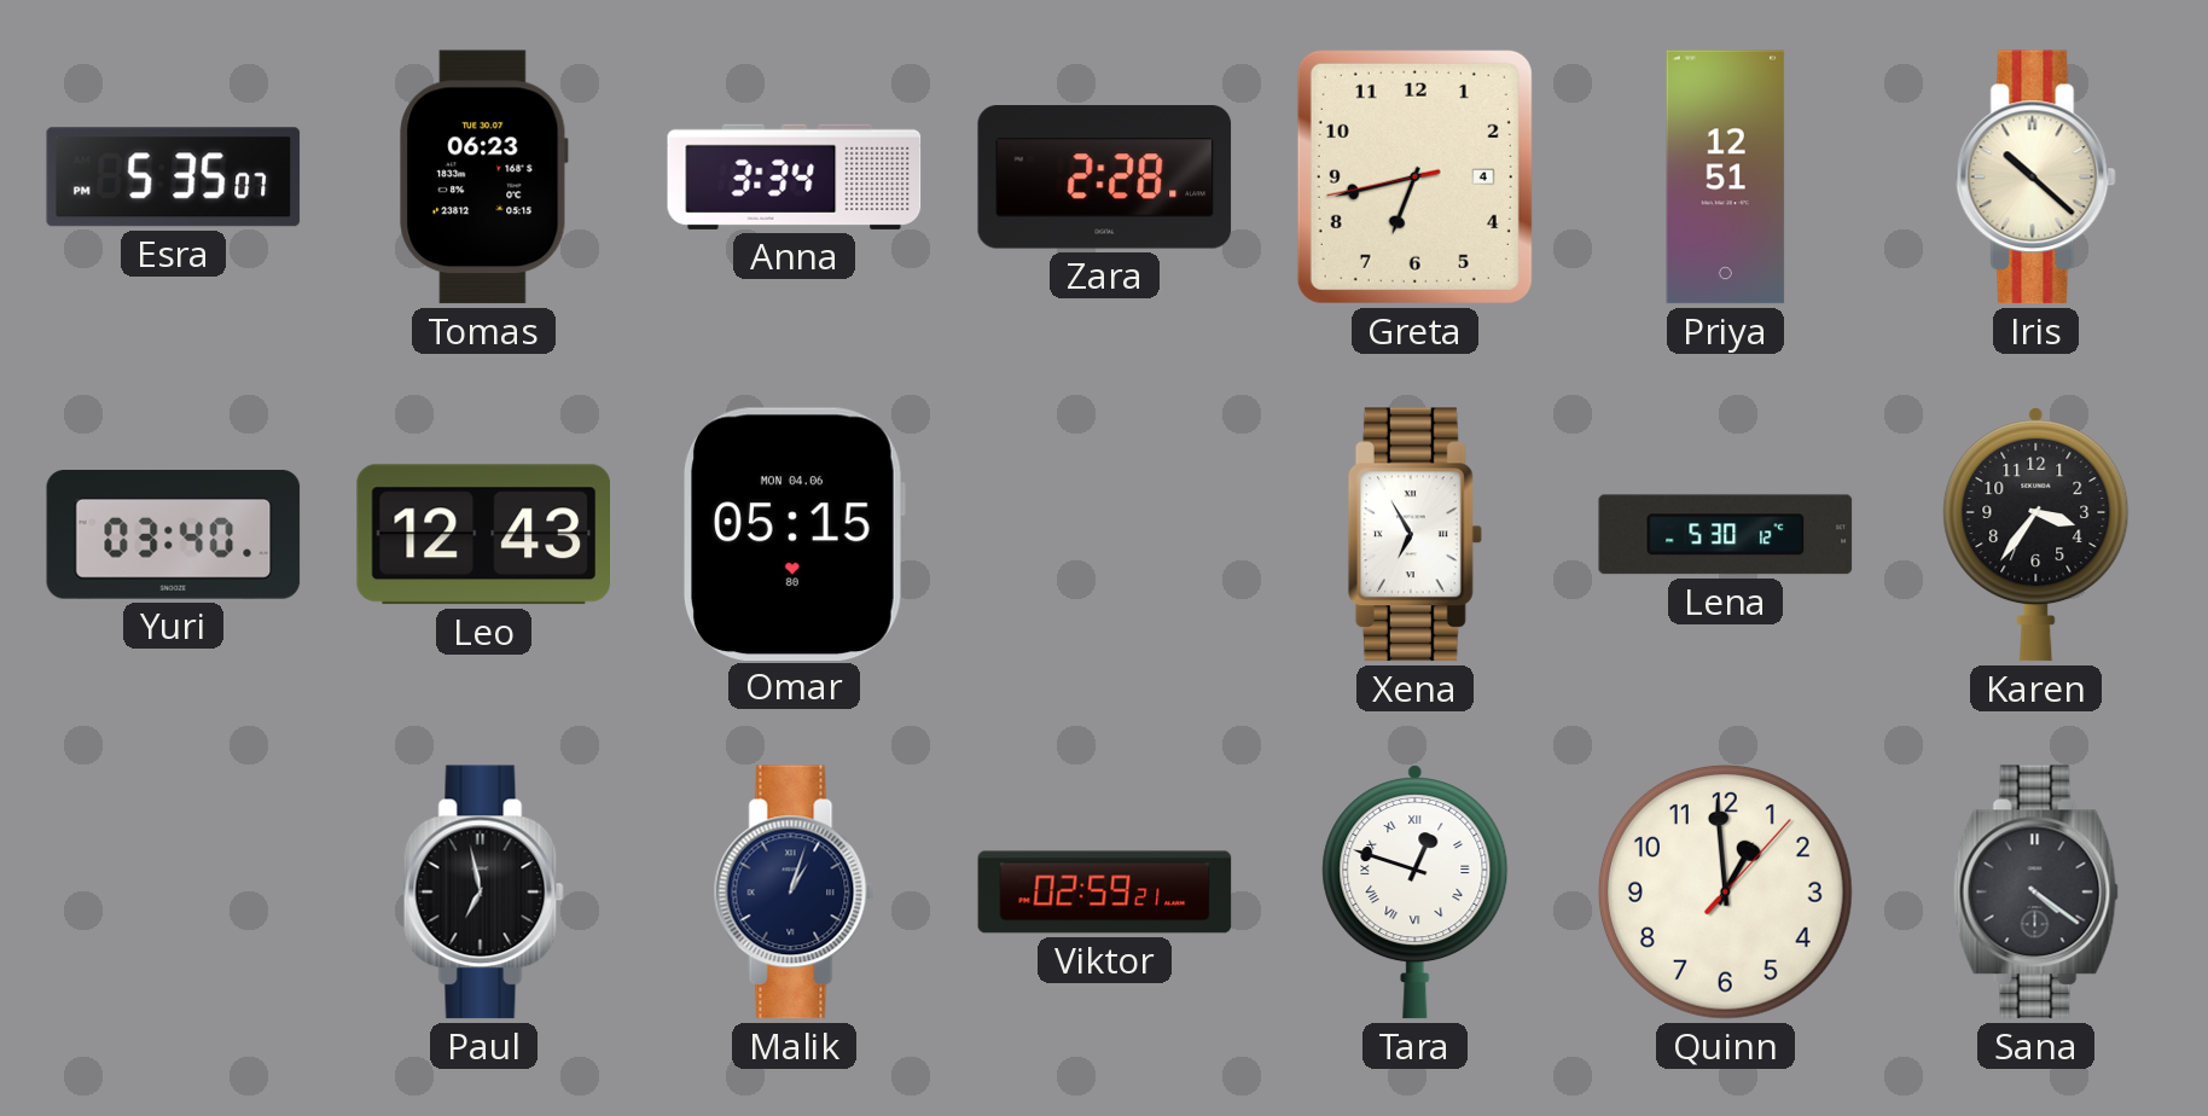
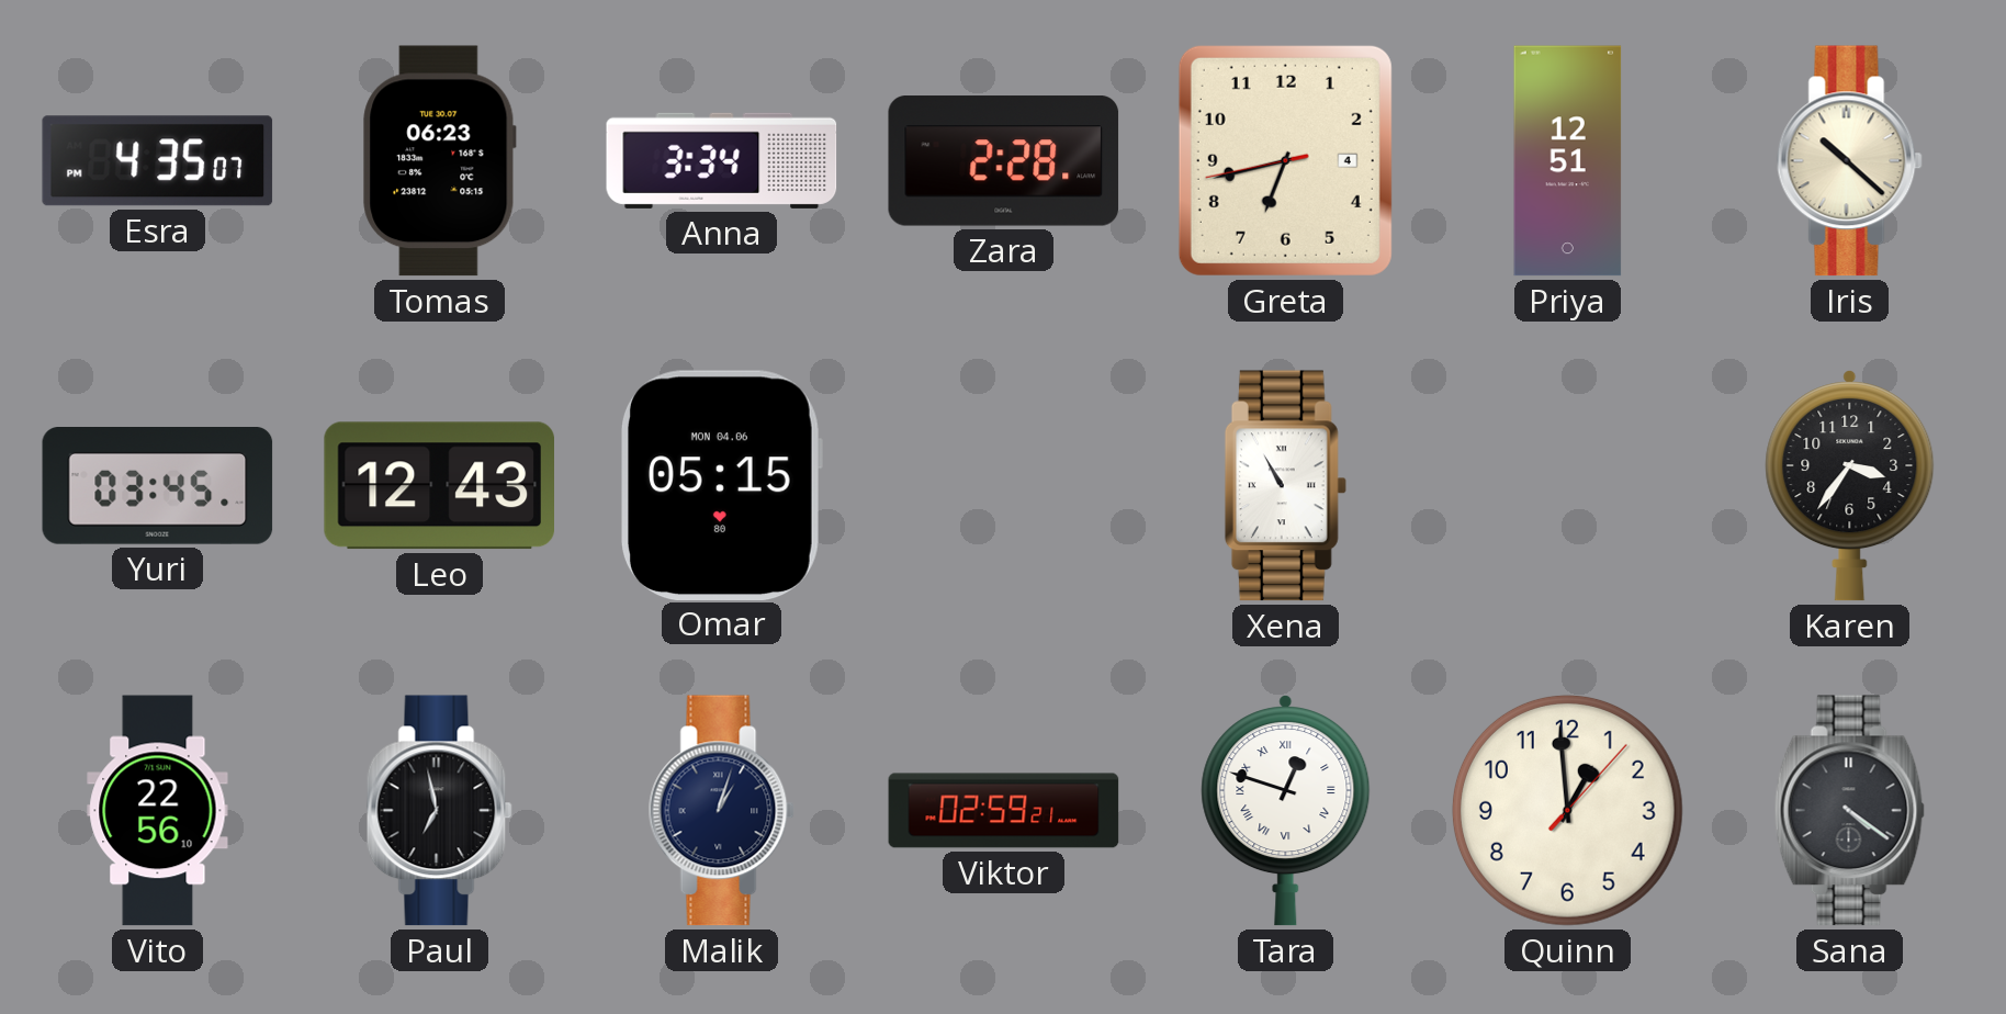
Esra: 5:35 -> 4:35 (158, 161)
Yuri: 03:40 -> 03:45 (158, 486)
Xena: 6:55 -> 10:55 (1285, 486)
Lena: 5:30 -> none (1726, 535)
Vito: none -> 22:56 (158, 811)
